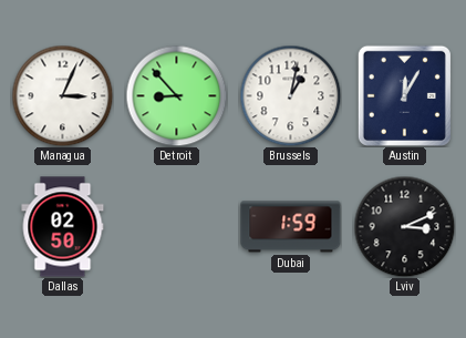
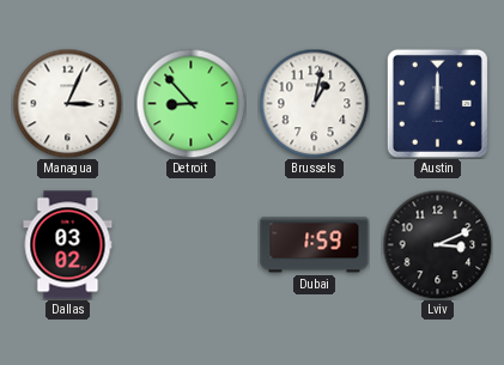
Austin: 12:05 -> 12:00 (437, 103)
Dallas: 02:50 -> 03:02 (68, 245)
